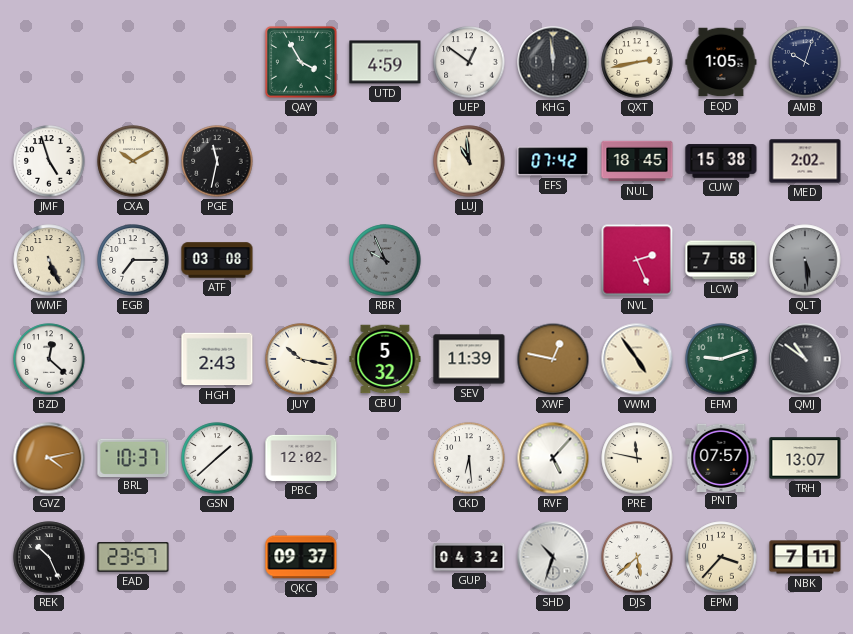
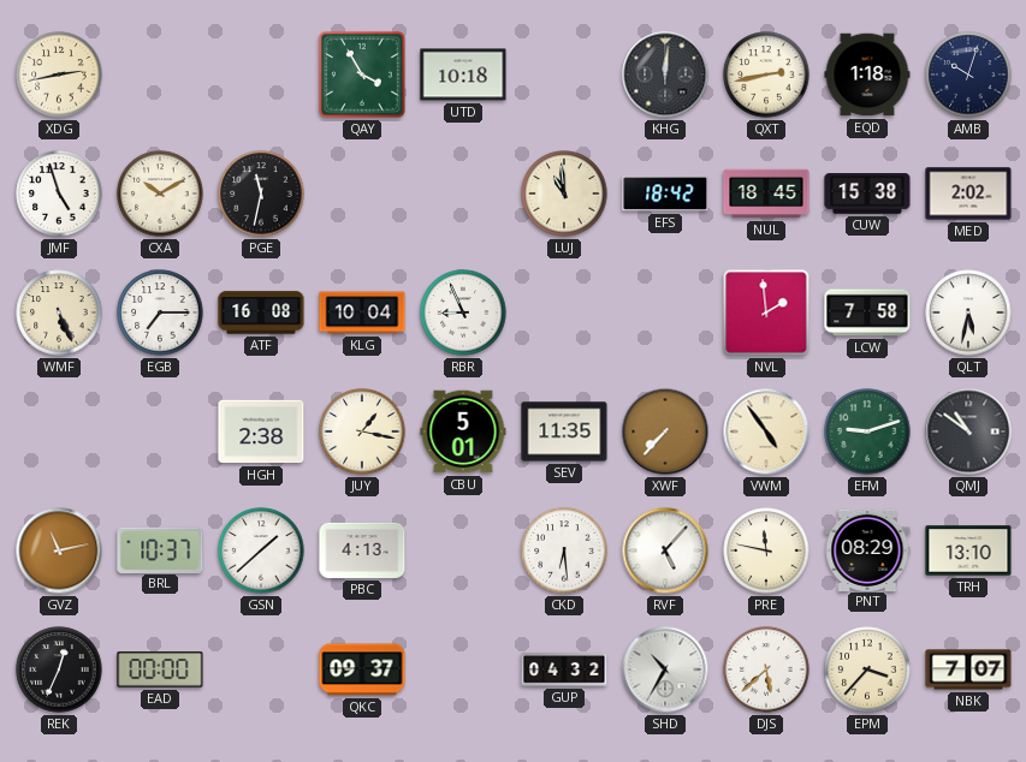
XDG: none -> 2:43 (59, 75)
UTD: 4:59 -> 10:18 (463, 75)
UEP: 12:51 -> none (469, 62)
KHG: 11:59 -> 12:01 (665, 75)
EQD: 1:05 -> 1:18 (867, 75)
EFS: 07:42 -> 18:42 (665, 194)
ATF: 03:08 -> 16:08 (261, 312)
KLG: none -> 10:04 (362, 312)
RBR: 9:56 -> 8:56 (463, 312)
RBR dial: grey -> white (463, 312)
NVL: 2:26 -> 1:59 (766, 312)
QLT: 5:29 -> 5:32 (968, 312)
QLT dial: grey -> white (968, 312)
BZD: 12:22 -> none (49, 359)
HGH: 2:43 -> 2:38 (261, 431)
JUY: 10:17 -> 1:17 (362, 431)
CBU: 5:32 -> 5:01 (463, 431)
SEV: 11:39 -> 11:35 (564, 431)
XWF: 12:47 -> 7:37 (665, 431)
GVZ: 4:13 -> 11:13 (59, 550)
PBC: 12:02 -> 4:13 (362, 550)
PNT: 07:57 -> 08:29 (867, 549)
TRH: 13:07 -> 13:10 (968, 550)
REK: 10:26 -> 12:34 (59, 669)
EAD: 23:57 -> 00:00 (160, 669)
SHD: 10:33 -> 10:35 (665, 669)
NBK: 7:11 -> 7:07 (968, 669)
